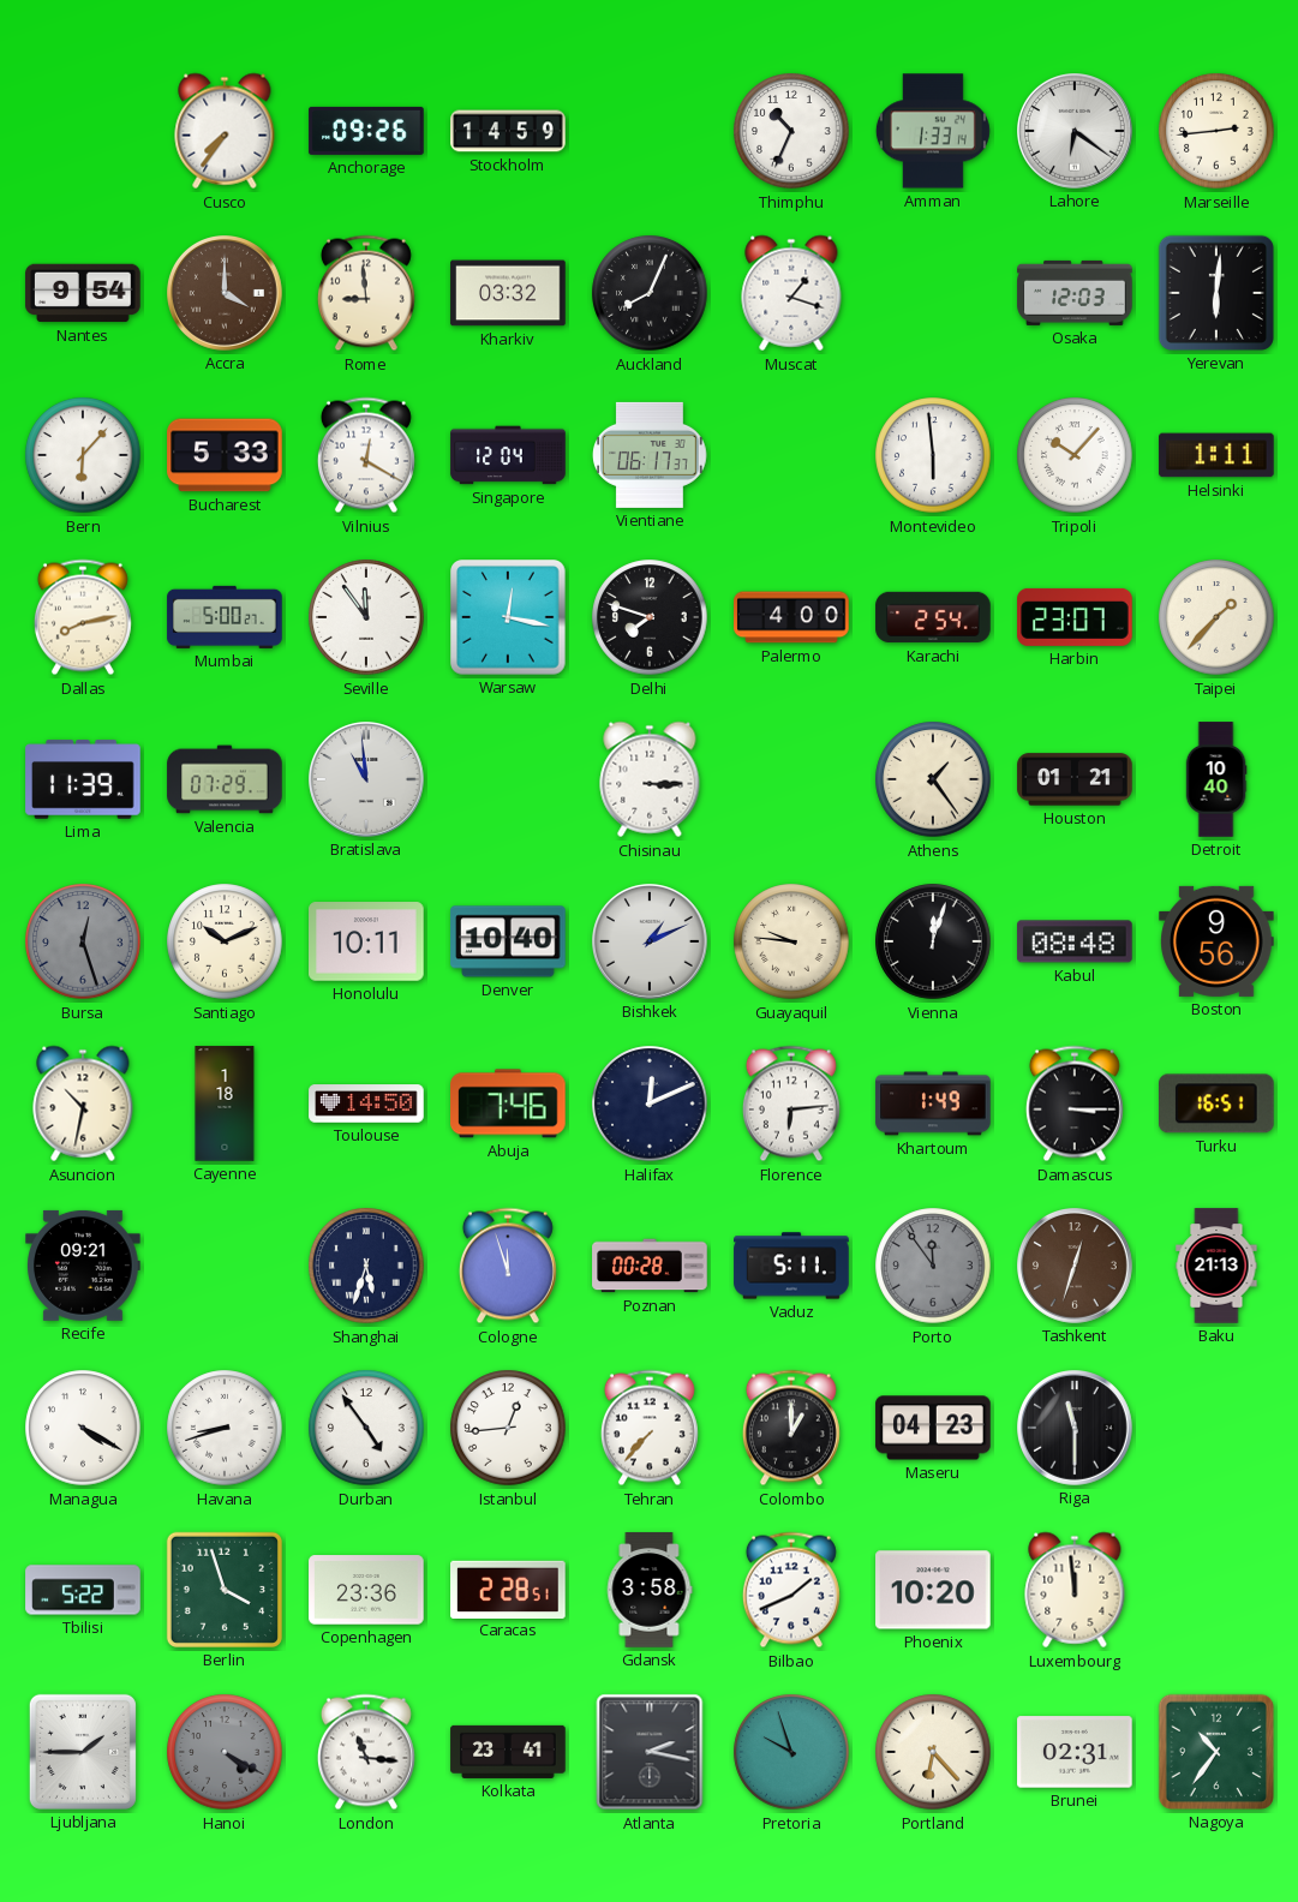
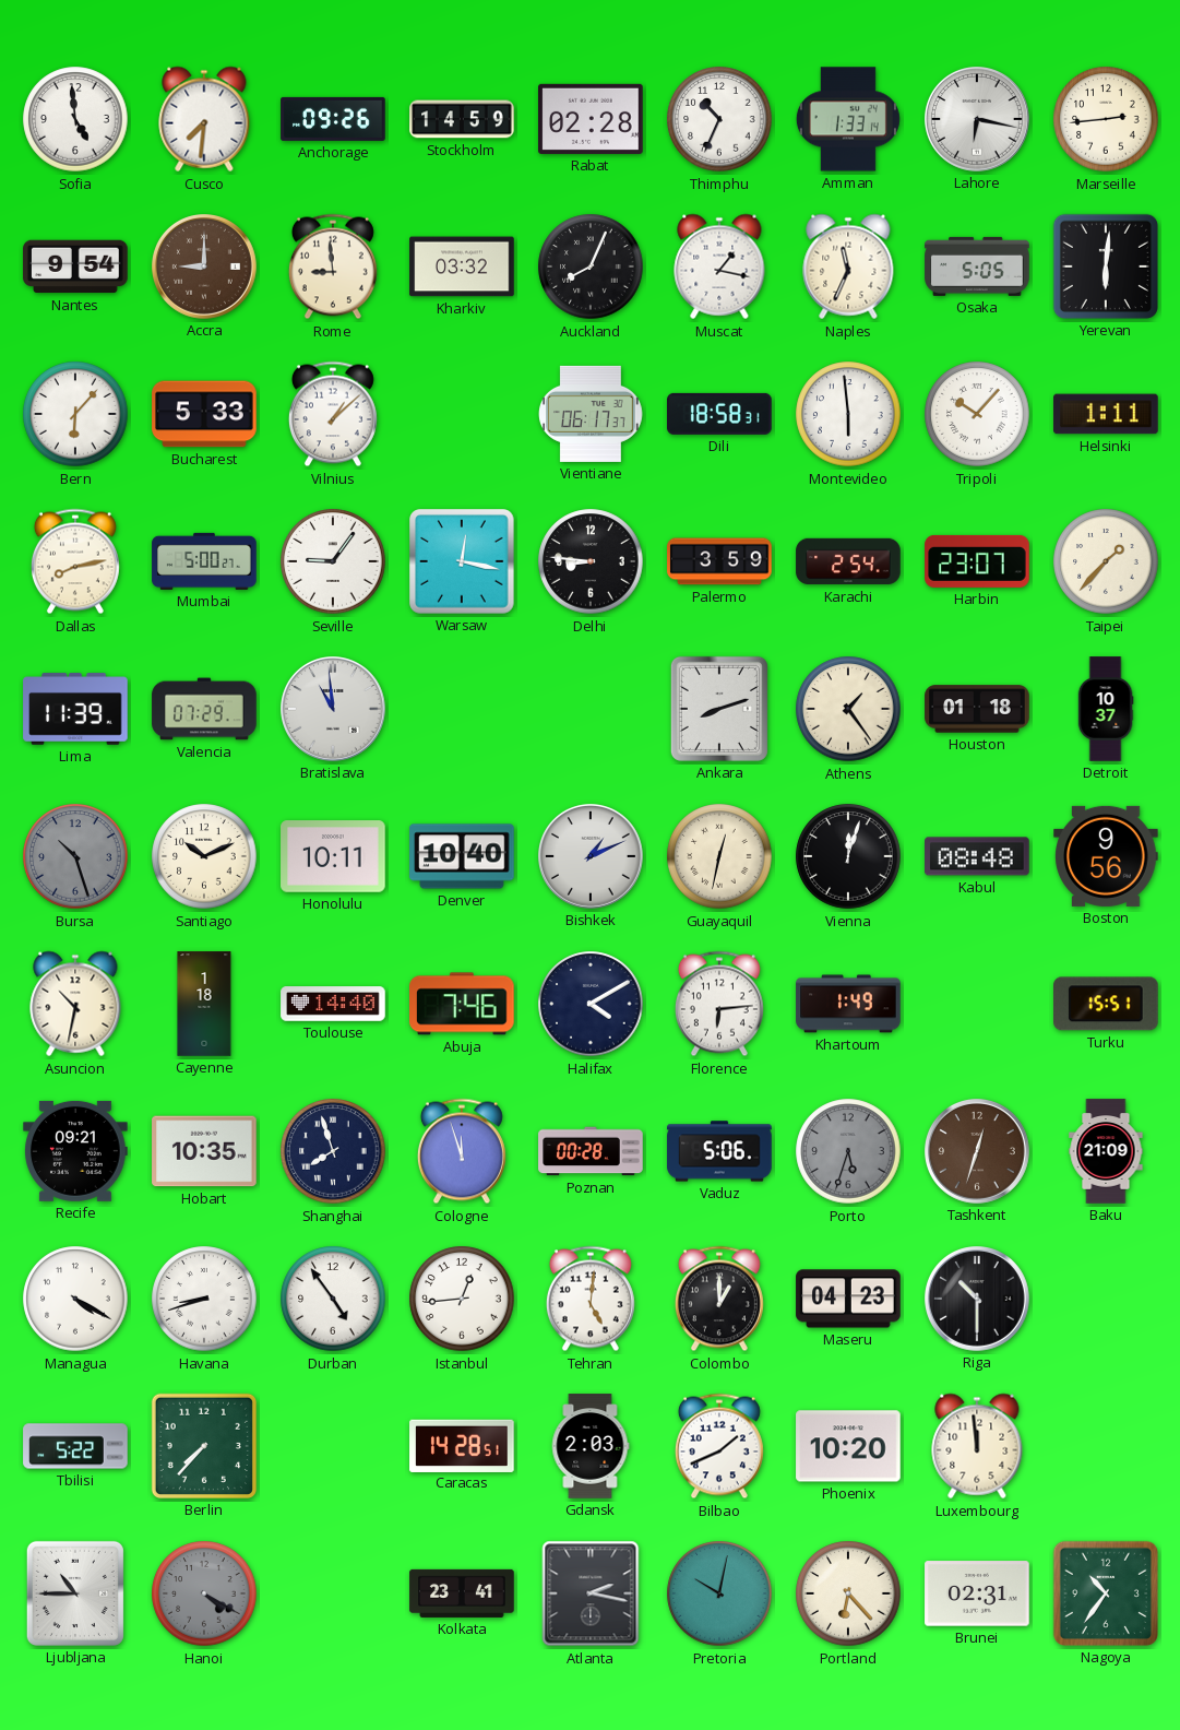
Sofia: none -> 4:59 (75, 119)
Cusco: 7:36 -> 7:31 (204, 119)
Rabat: none -> 02:28 (591, 119)
Lahore: 6:21 -> 6:17 (978, 120)
Accra: 4:00 -> 9:00 (205, 268)
Muscat: 1:18 -> 1:17 (719, 266)
Naples: none -> 11:34 (848, 266)
Osaka: 12:03 -> 5:05 (977, 266)
Vilnius: 12:20 -> 1:08 (333, 414)
Singapore: 12:04 -> none (508, 455)
Dili: none -> 18:58 (719, 414)
Seville: 11:54 -> 9:06 (333, 561)
Delhi: 7:48 -> 8:46 (591, 561)
Palermo: 4:00 -> 3:59 (719, 561)
Chisinau: 3:15 -> none (650, 779)
Ankara: none -> 8:12 (719, 709)
Houston: 01:21 -> 01:18 (977, 709)
Detroit: 10:40 -> 10:37 (1106, 709)
Bursa: 12:27 -> 10:27 (75, 856)
Guayaquil: 9:46 -> 12:32 (719, 856)
Toulouse: 14:50 -> 14:40 (333, 1004)
Halifax: 12:11 -> 4:10 (591, 1004)
Damascus: 3:15 -> none (1075, 1103)
Turku: 16:51 -> 15:51 (1107, 1004)
Hobart: none -> 10:35 (204, 1151)
Shanghai: 5:33 -> 7:57 (333, 1151)
Vaduz: 5:11 -> 5:06 (719, 1151)
Porto: 11:54 -> 5:33 (848, 1151)
Baku: 21:13 -> 21:09 (1106, 1151)
Tehran: 7:37 -> 5:01 (591, 1299)
Riga: 11:30 -> 10:30 (978, 1300)
Berlin: 3:57 -> 7:37 (204, 1446)
Copenhagen: 23:36 -> none (366, 1590)
Caracas: 2:28 -> 14:28 (462, 1445)
Gdansk: 3:58 -> 2:03 (591, 1446)
Ljubljana: 1:45 -> 10:45 (75, 1593)
London: 11:16 -> none (366, 1752)
Pretoria: 9:57 -> 10:02 (719, 1593)
